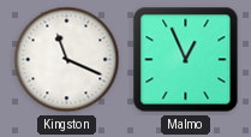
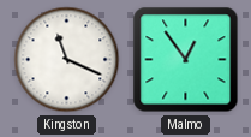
Malmo: 12:56 -> 12:54 (186, 60)
